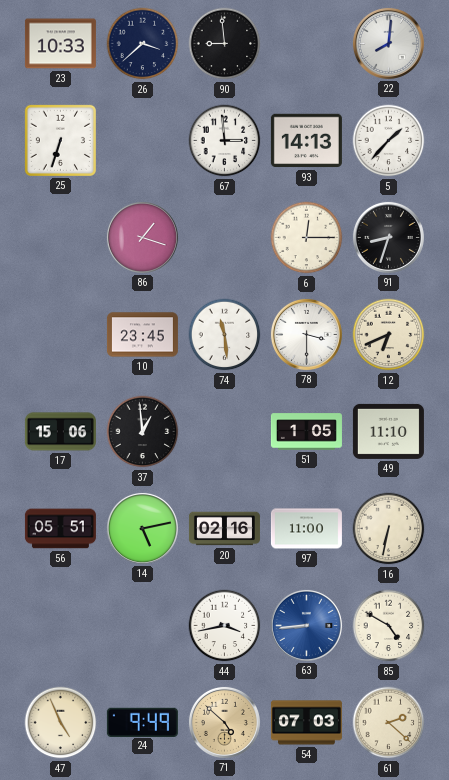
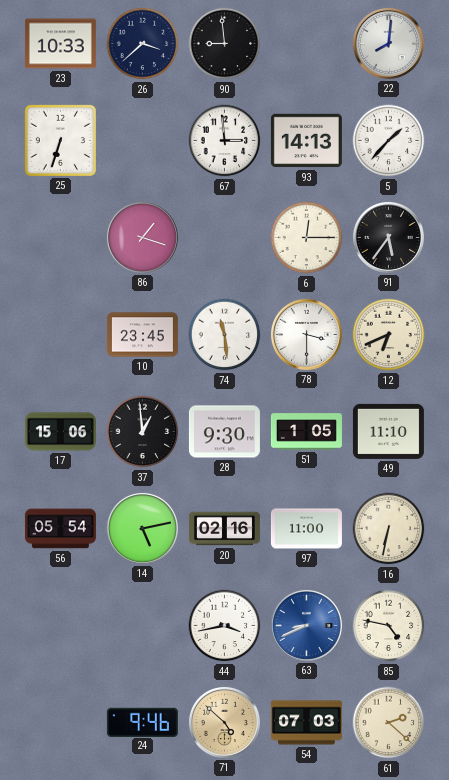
91: 8:33 -> 5:36 (388, 237)
28: none -> 9:30 (224, 432)
56: 05:51 -> 05:54 (60, 529)
63: 8:44 -> 8:41 (306, 625)
85: 4:50 -> 4:47 (389, 626)
47: 4:56 -> none (61, 723)
24: 9:49 -> 9:46 (142, 722)
